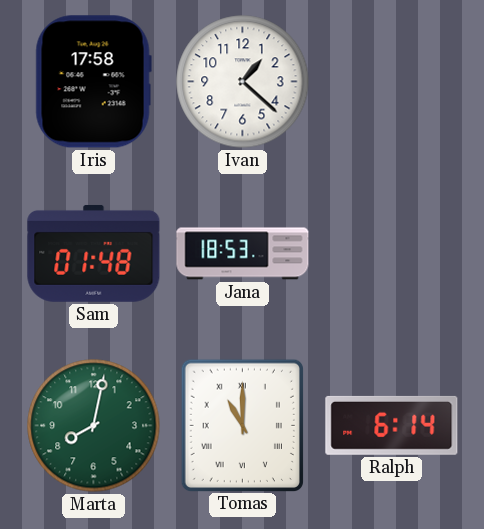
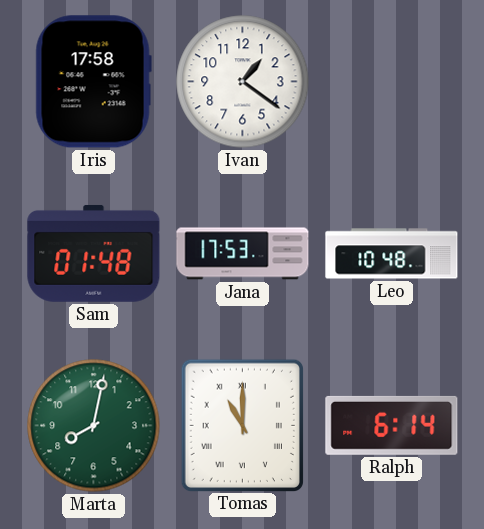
Ivan: 1:22 -> 1:21 (243, 82)
Jana: 18:53 -> 17:53 (243, 254)
Leo: none -> 10:48 (392, 254)
